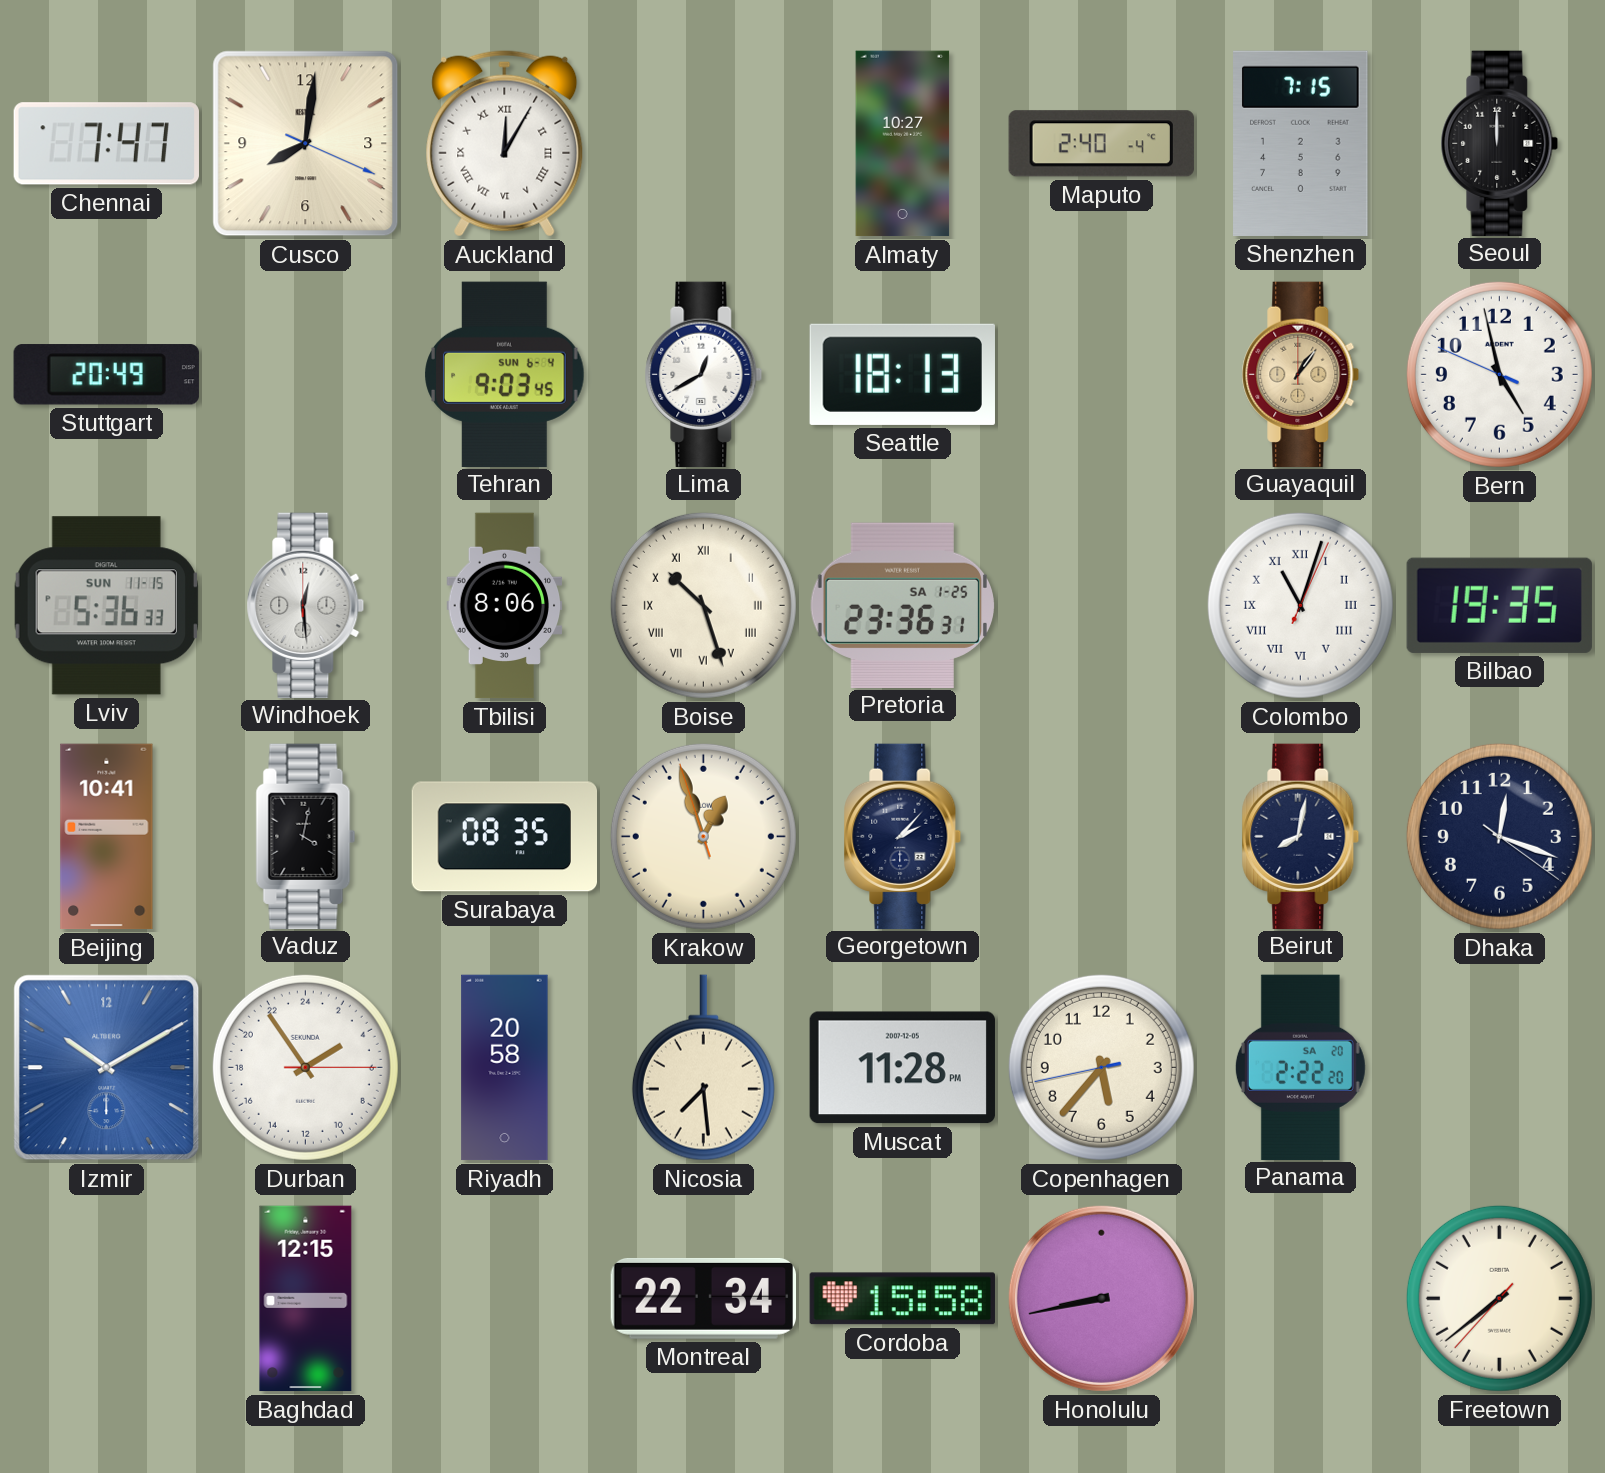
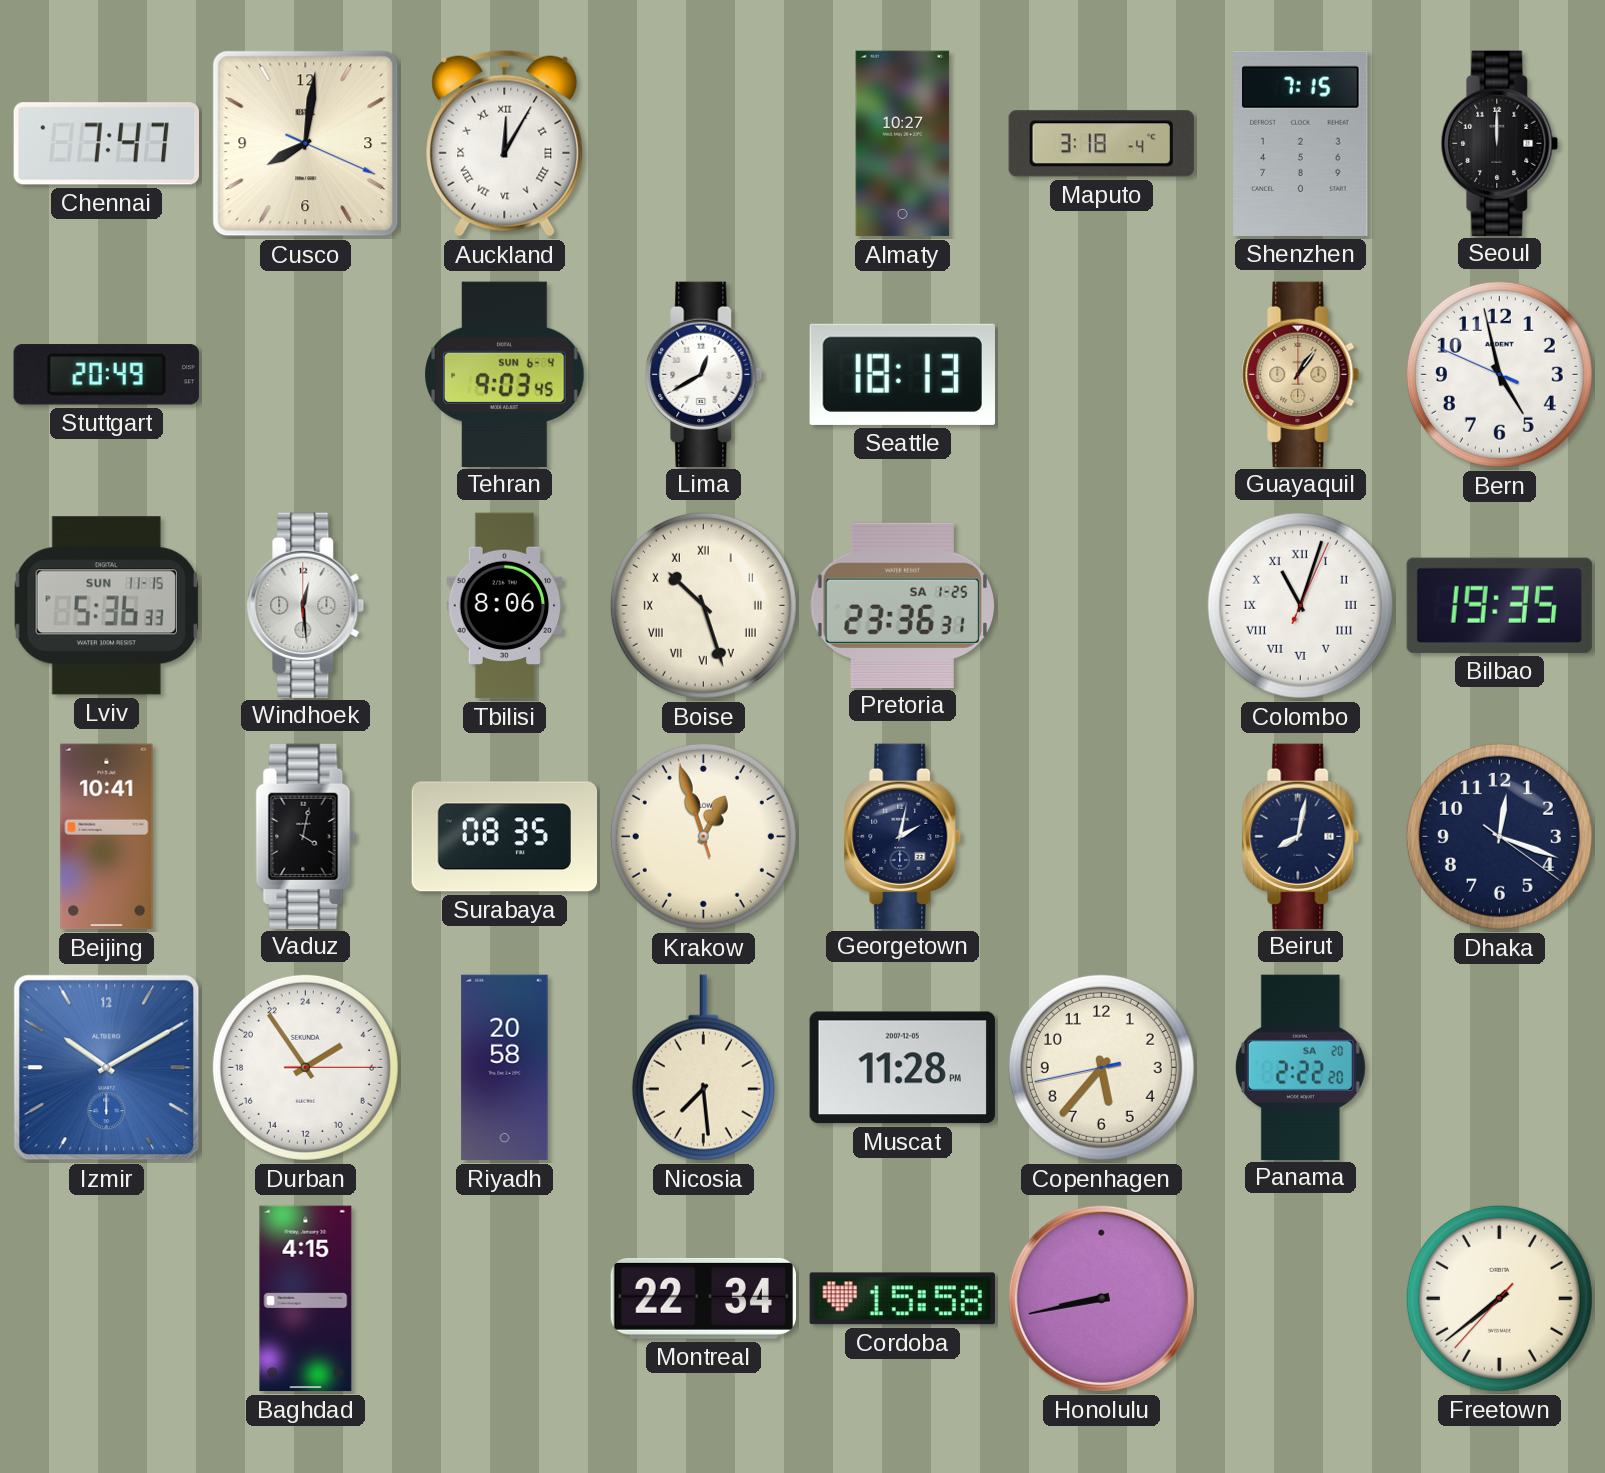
Maputo: 2:40 -> 3:18 (1101, 144)
Georgetown: 2:07 -> 2:02 (903, 836)
Baghdad: 12:15 -> 4:15 (306, 1299)
